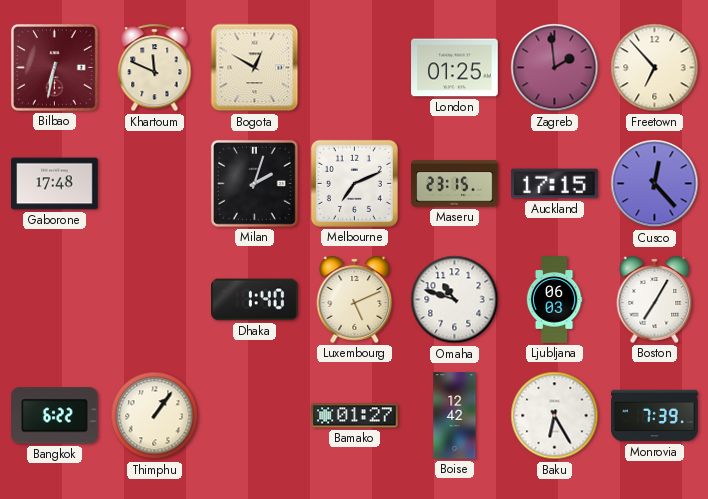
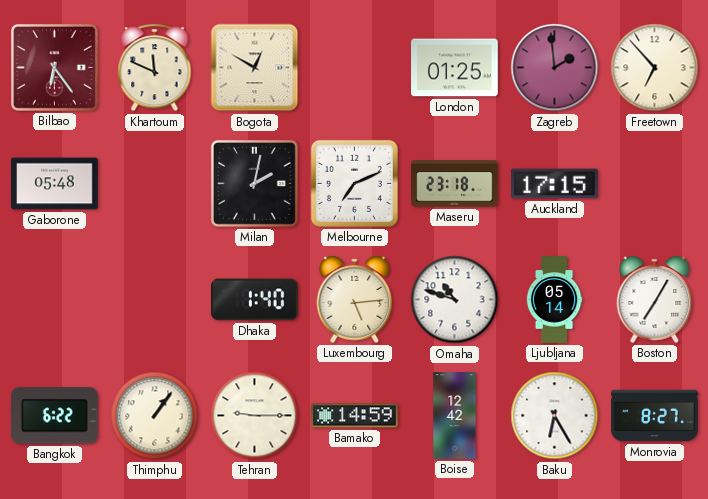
Bilbao: 6:32 -> 6:24 (54, 67)
Gaborone: 17:48 -> 05:48 (55, 184)
Milan: 2:03 -> 2:02 (254, 183)
Maseru: 23:15 -> 23:18 (455, 184)
Cusco: 12:23 -> none (655, 184)
Luxembourg: 5:11 -> 5:14 (355, 299)
Ljubljana: 06:03 -> 05:14 (554, 300)
Tehran: none -> 9:15 (255, 416)
Bamako: 01:27 -> 14:59 (355, 416)
Monrovia: 7:39 -> 8:27 (655, 416)
